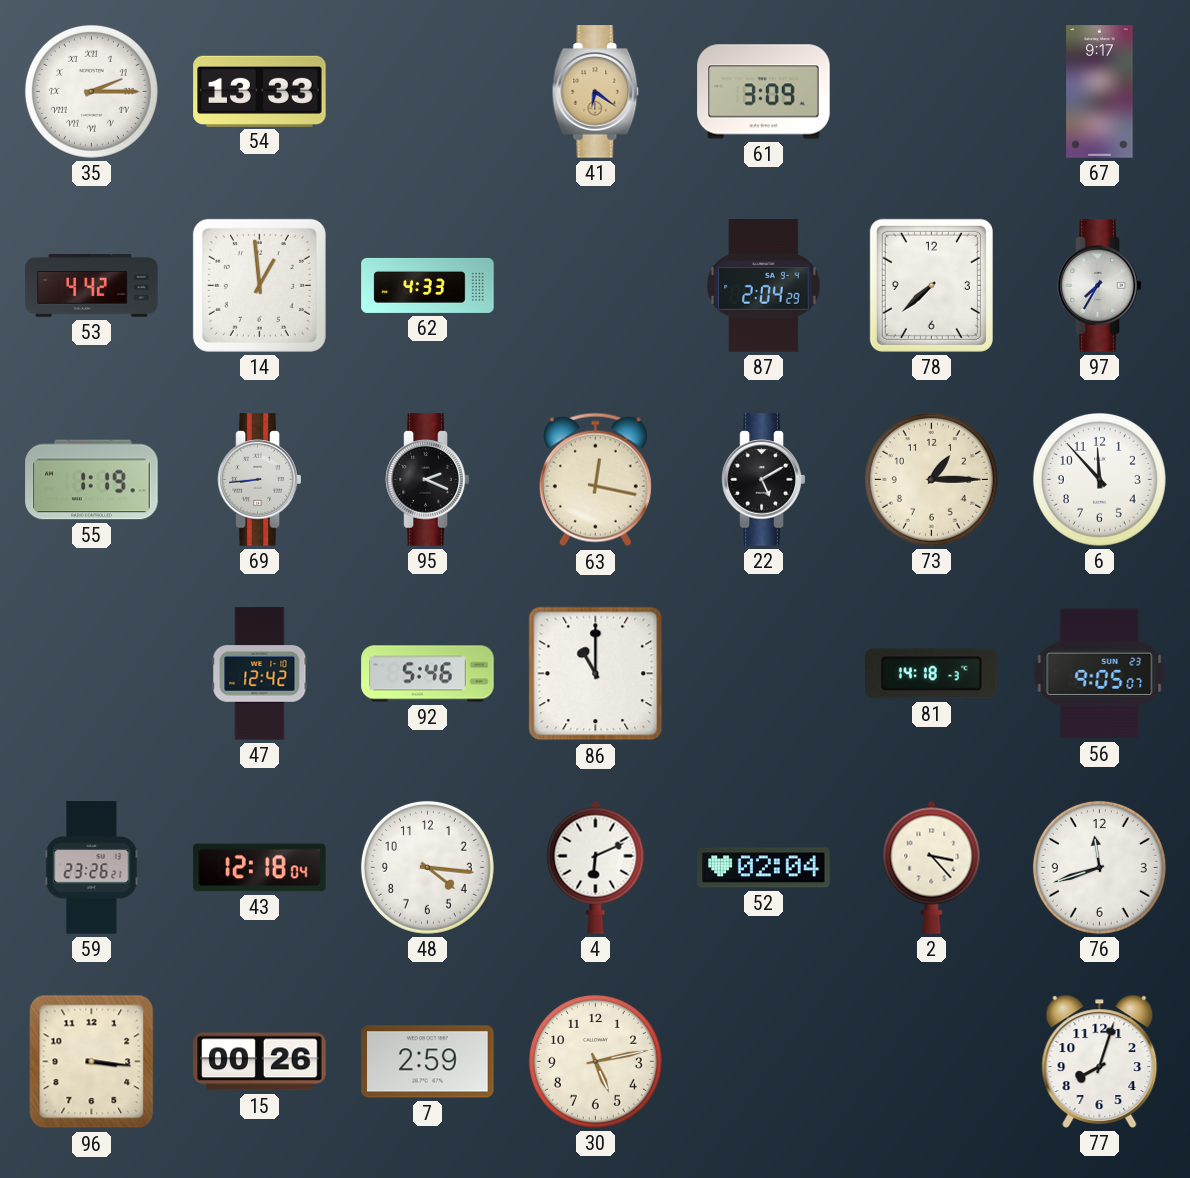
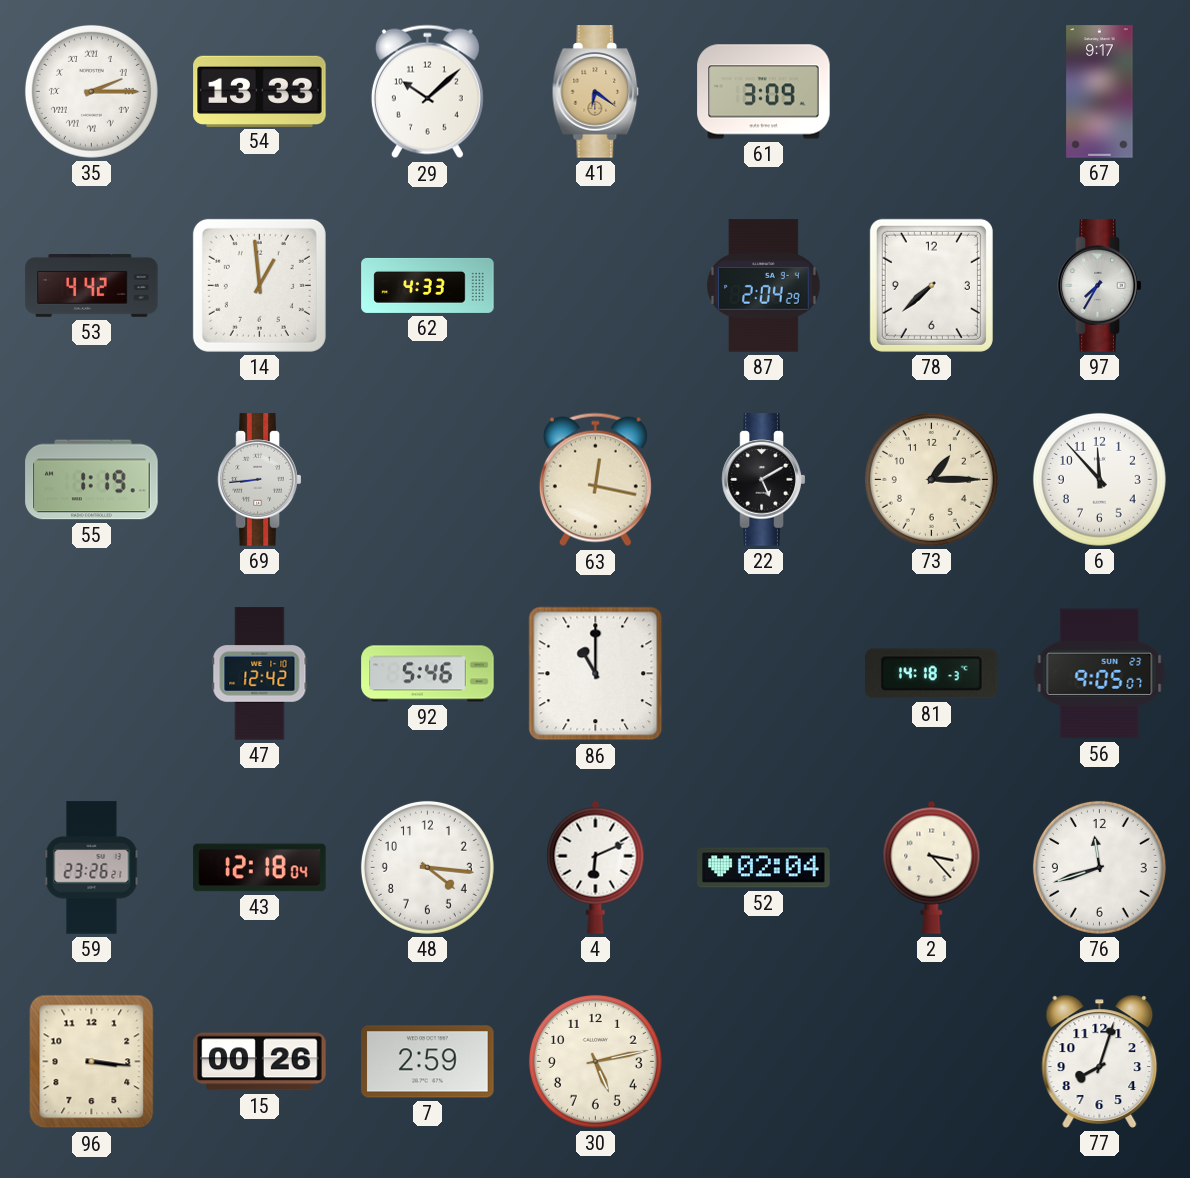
29: none -> 10:08 (427, 92)
95: 2:19 -> none (428, 480)
